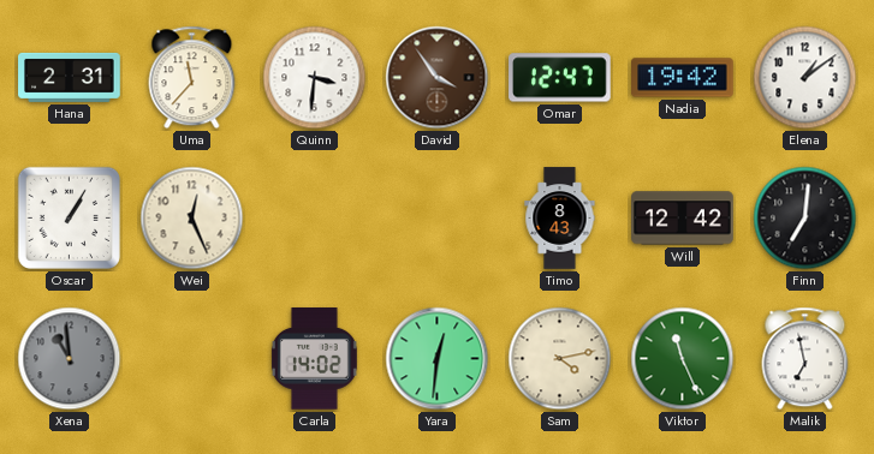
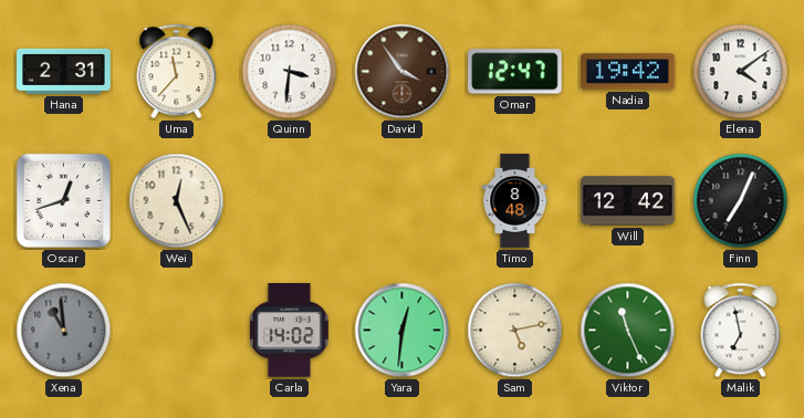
Elena: 1:09 -> 4:09 (741, 72)
Oscar: 1:05 -> 12:42 (63, 200)
Timo: 8:43 -> 8:48 (515, 201)
Finn: 7:01 -> 7:04 (741, 201)
Sam: 4:13 -> 5:13 (515, 331)
